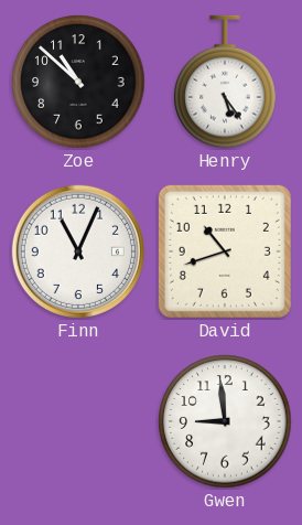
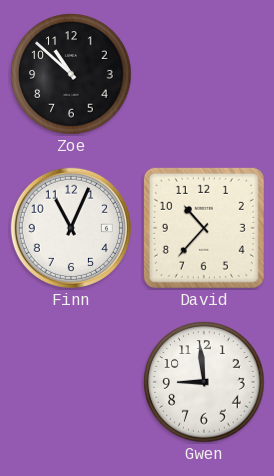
Henry: 5:24 -> none (225, 82)
David: 10:42 -> 10:37 (204, 228)
